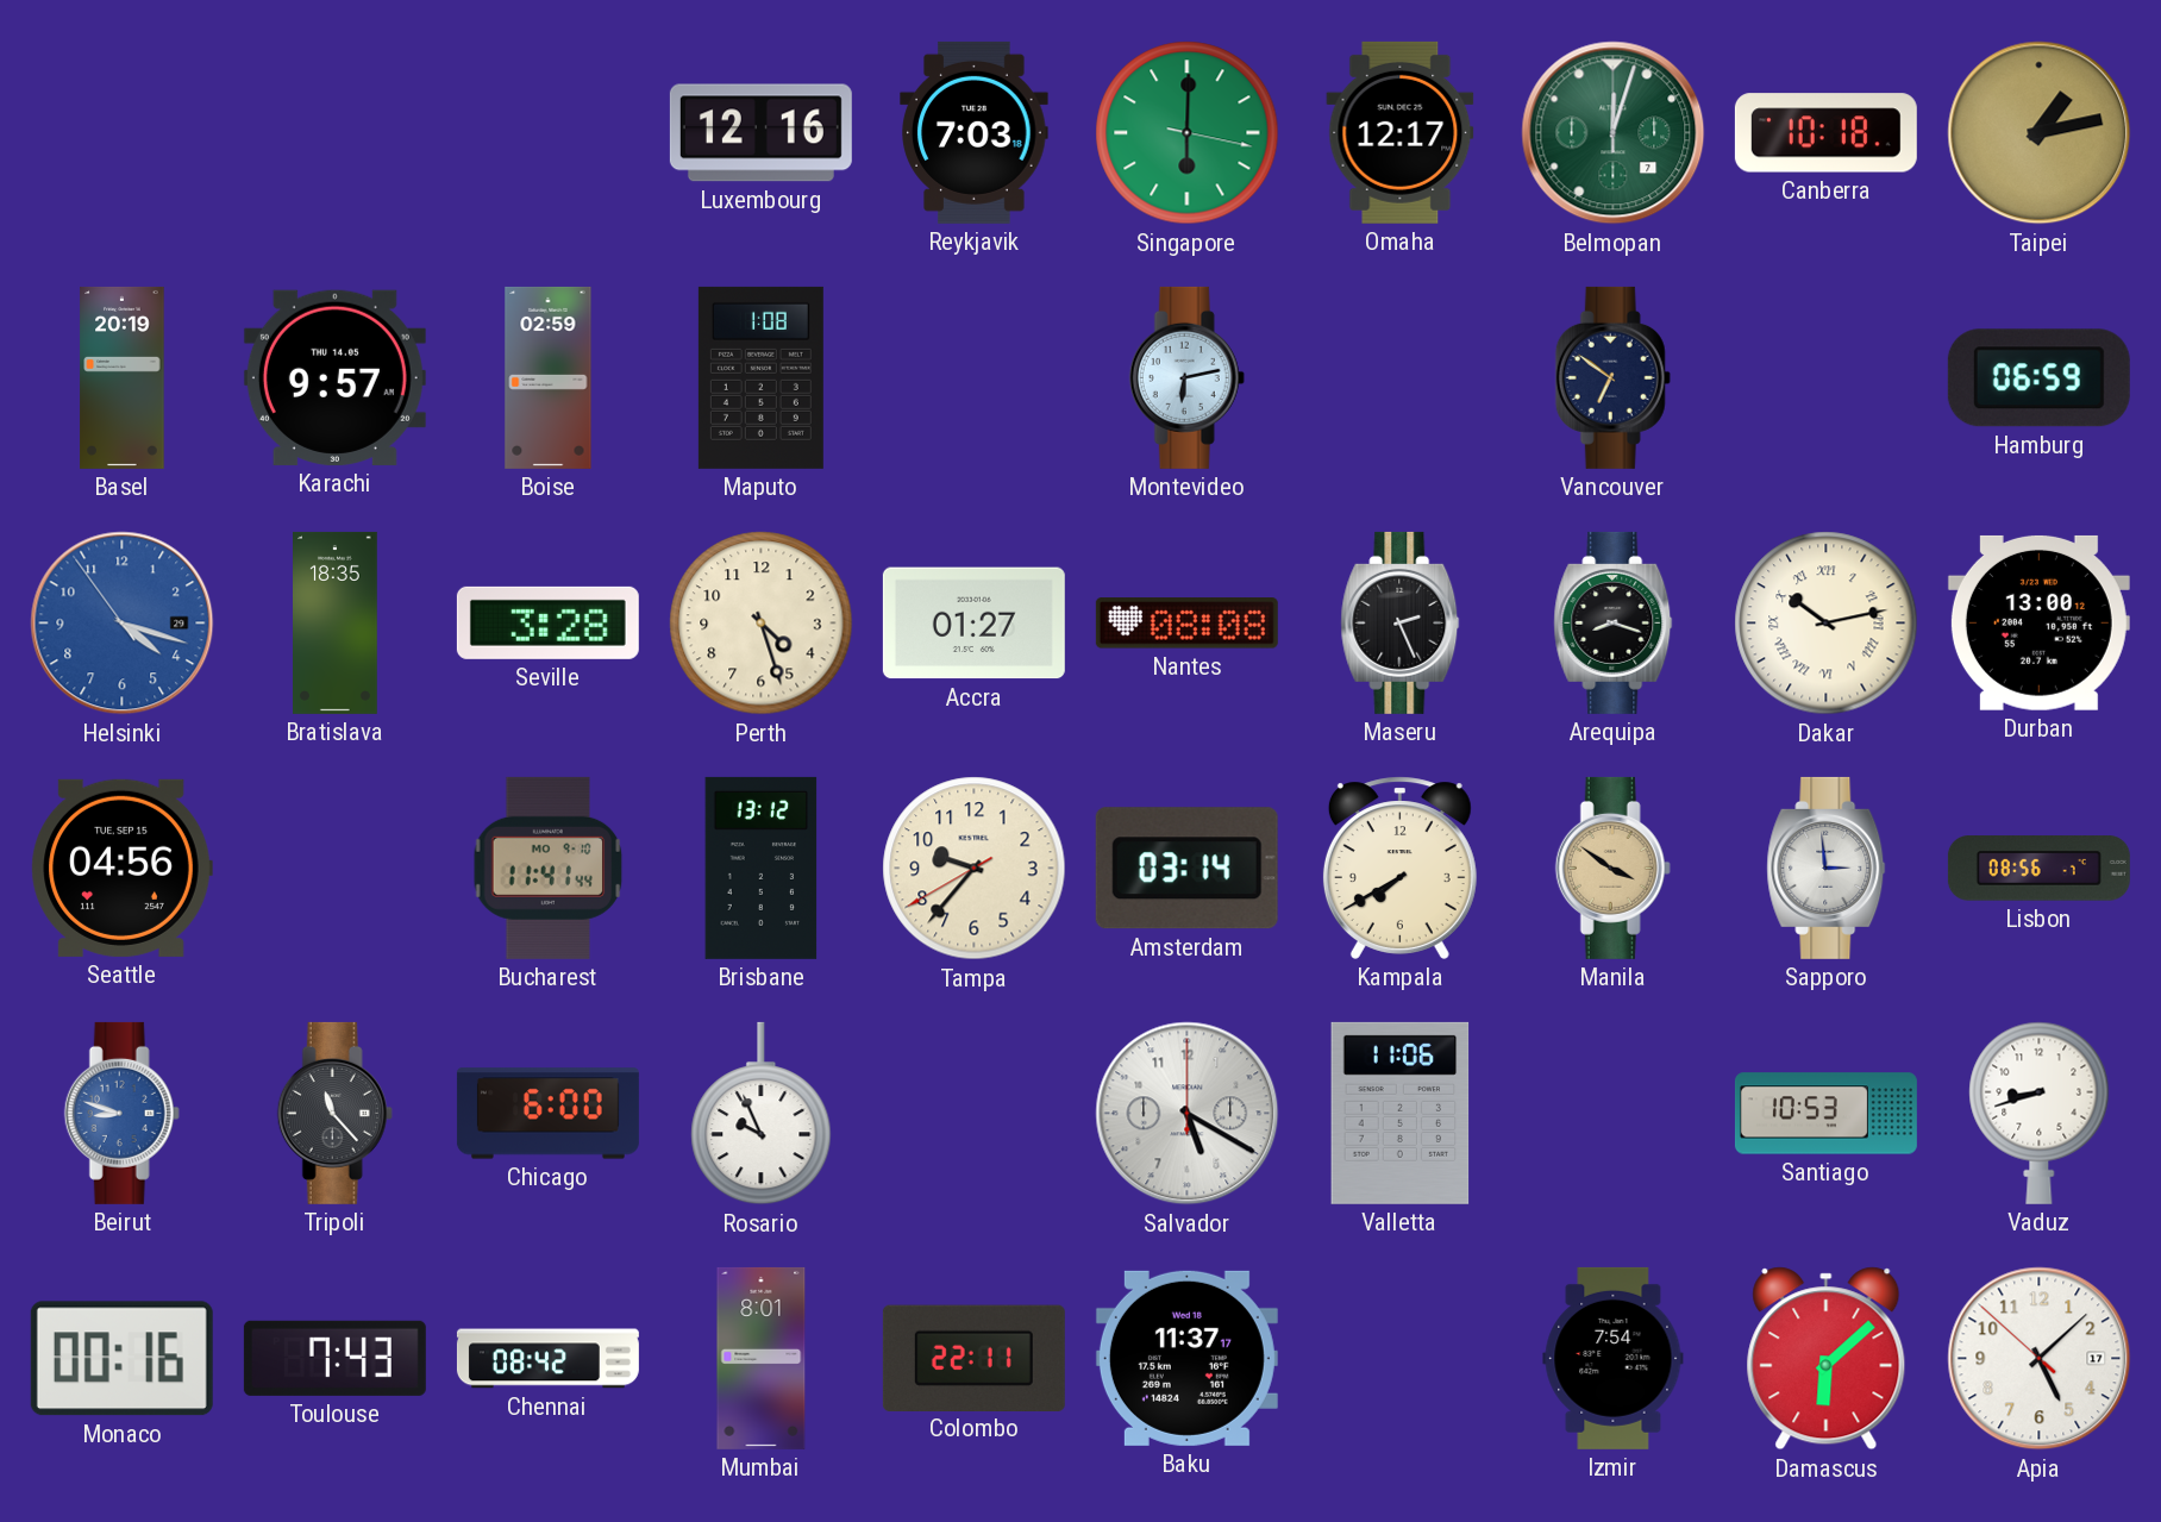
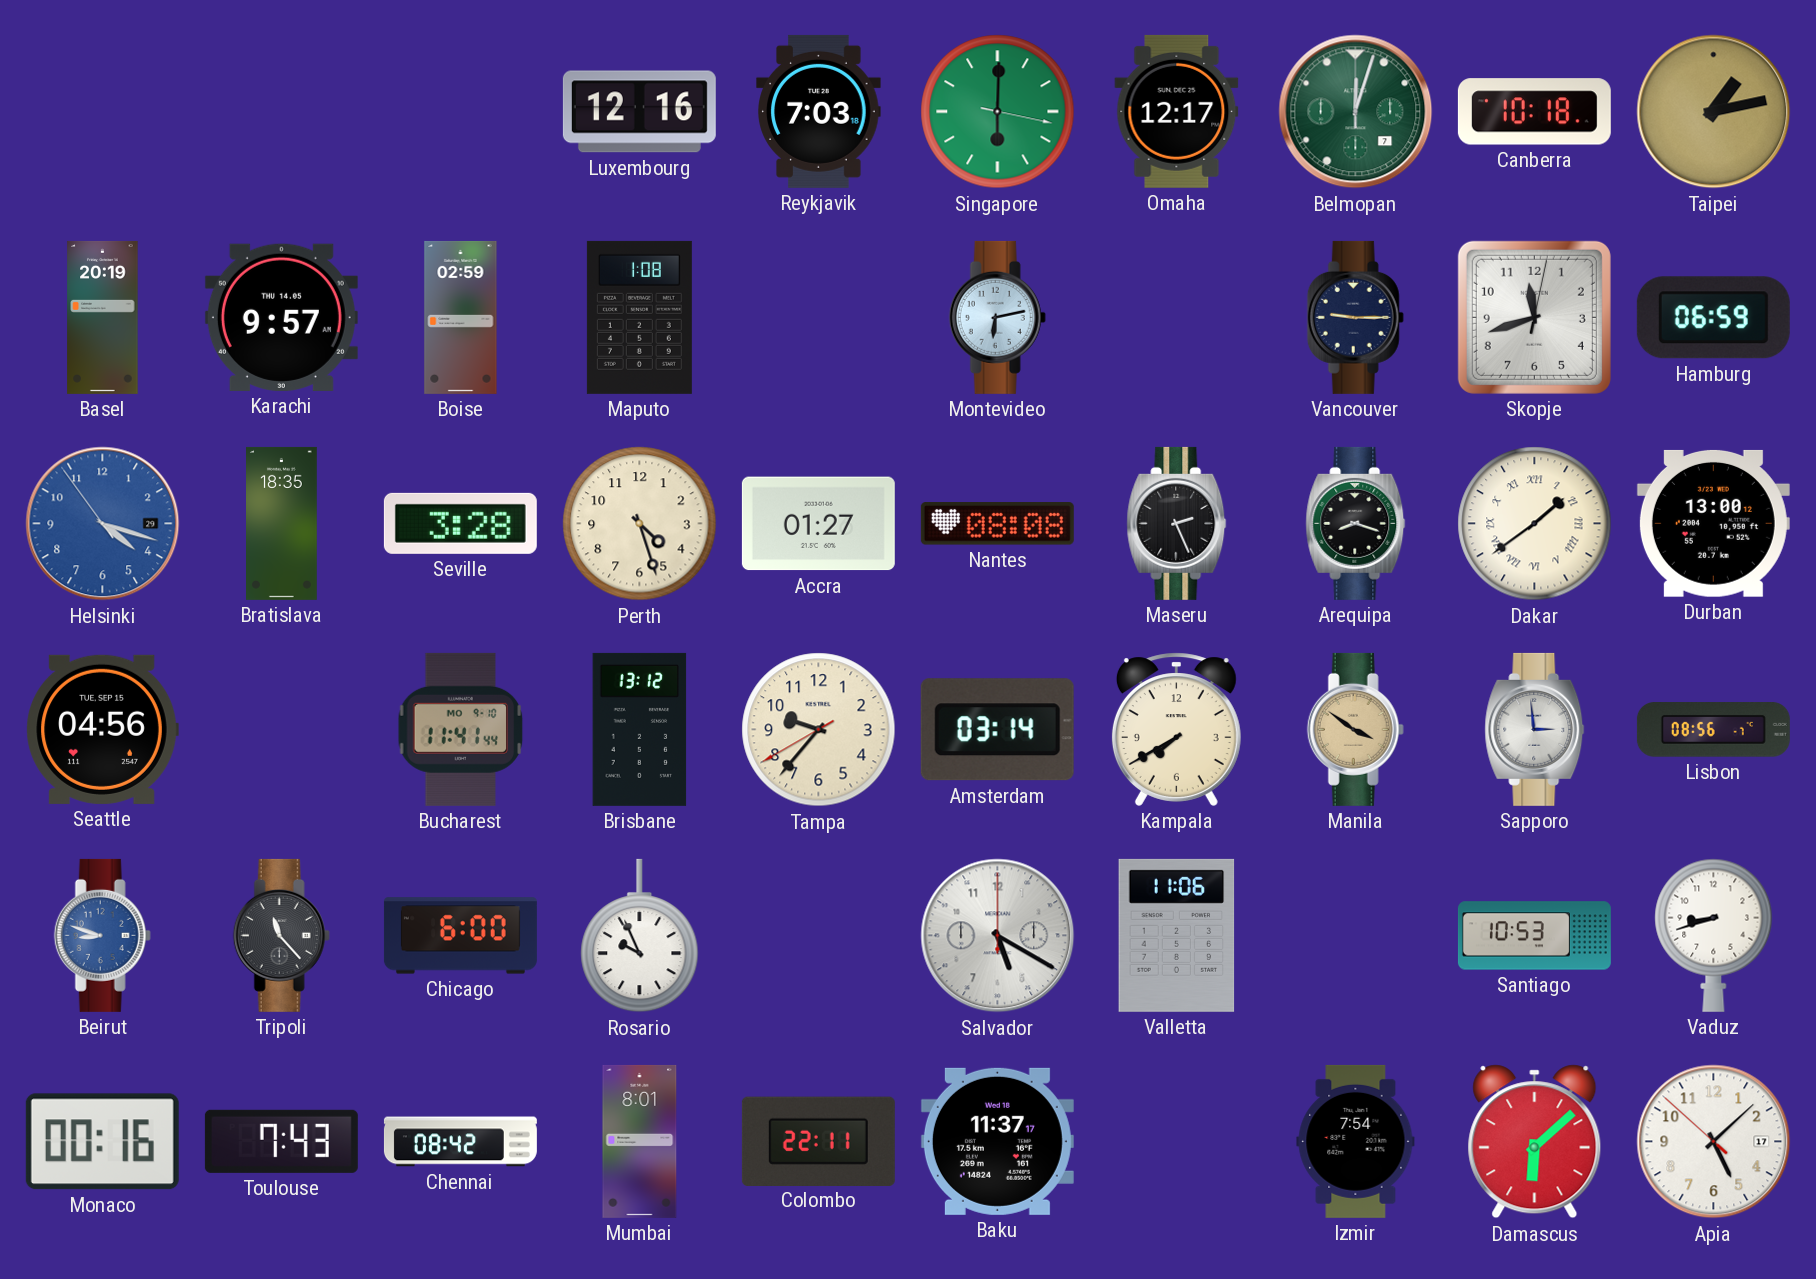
Vancouver: 6:51 -> 9:15 (1355, 317)
Skopje: none -> 11:42 (1534, 317)
Dakar: 10:13 -> 1:39 (1535, 524)
